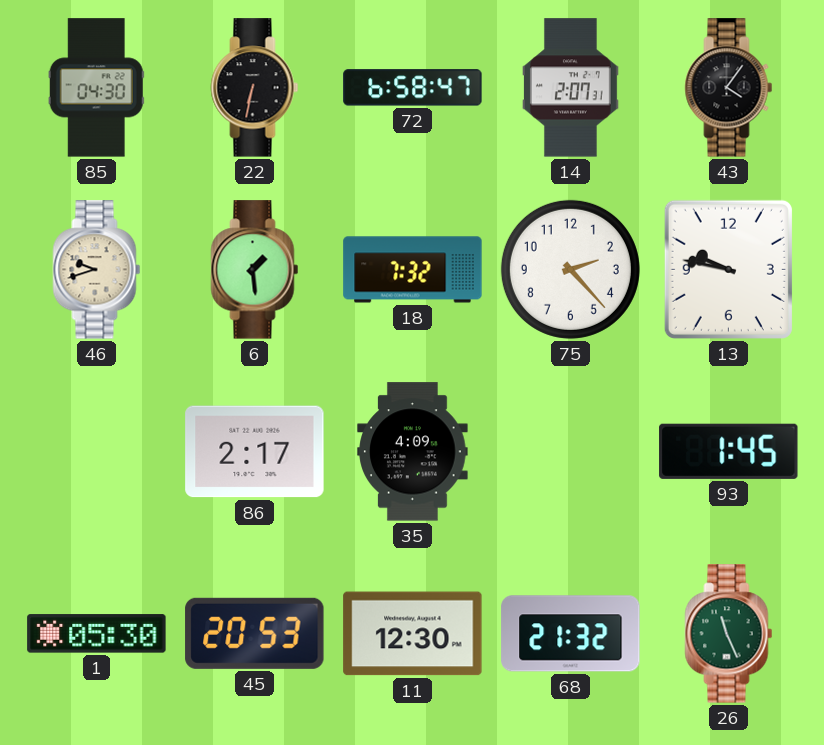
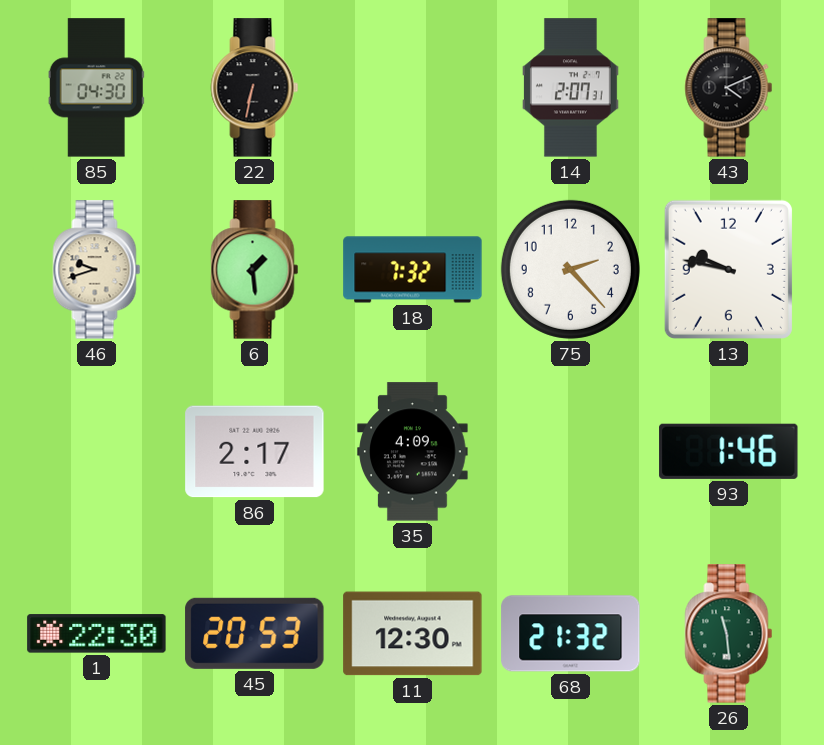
72: 6:58 -> none (413, 88)
43: 4:06 -> 4:11 (729, 88)
93: 1:45 -> 1:46 (729, 451)
1: 05:30 -> 22:30 (97, 634)
26: 11:26 -> 11:29 (729, 634)
